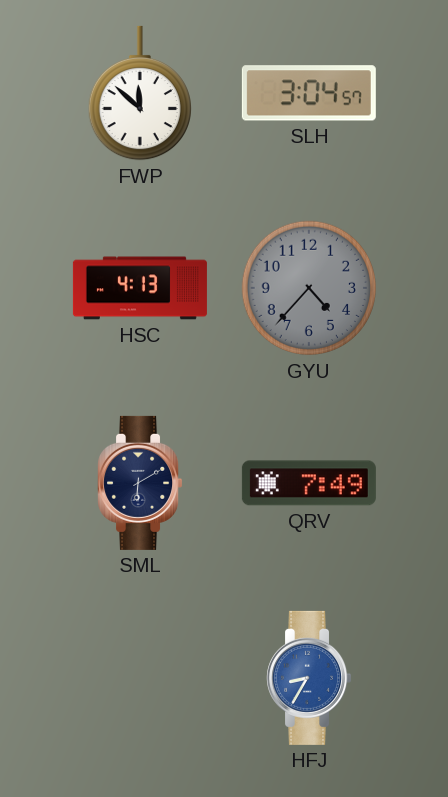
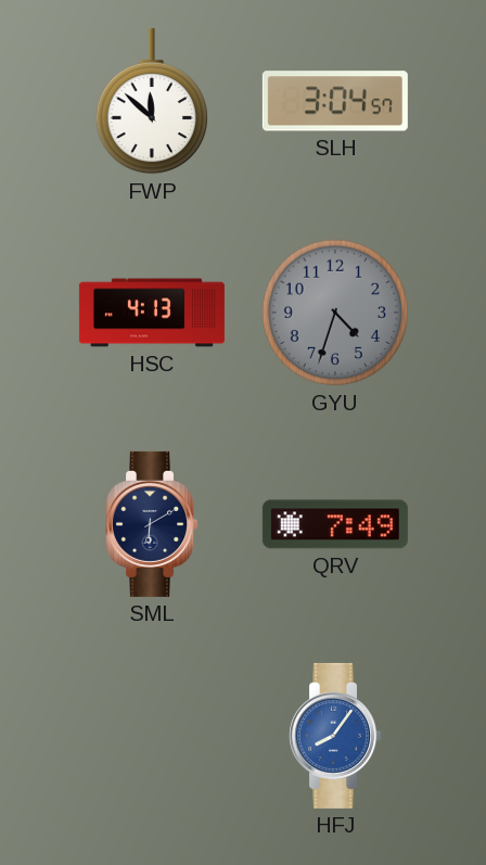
GYU: 4:37 -> 4:33 (335, 313)
HFJ: 8:35 -> 8:06 (335, 736)
